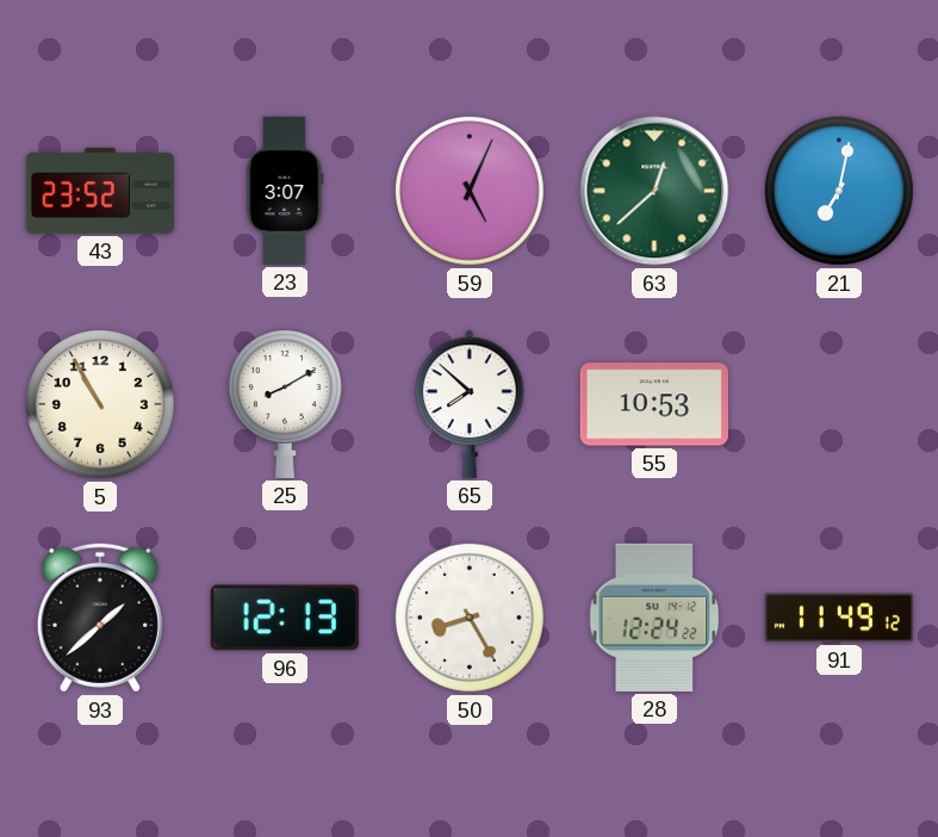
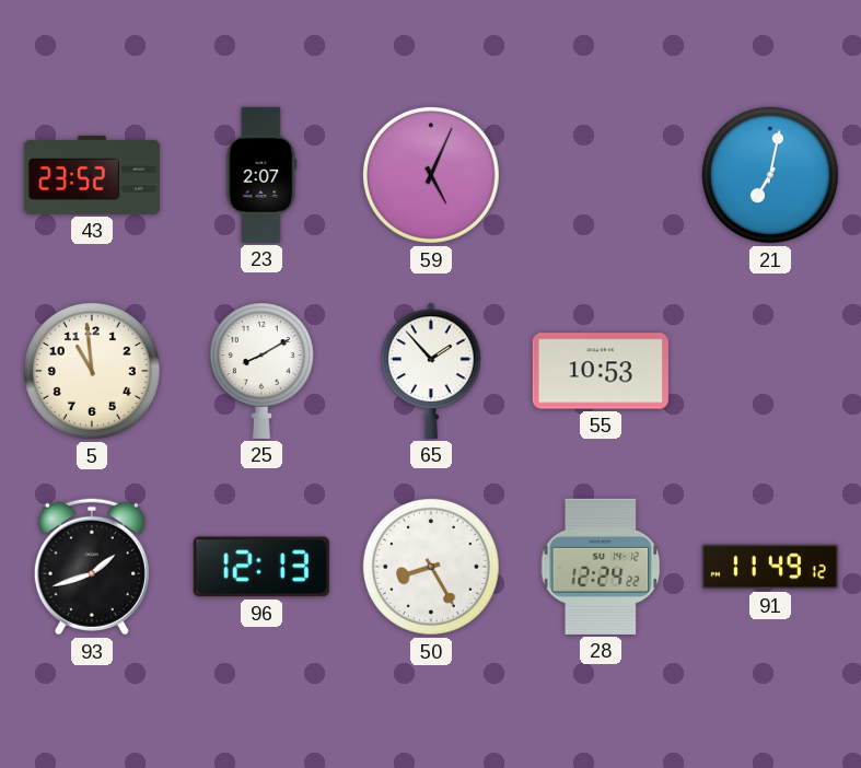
23: 3:07 -> 2:07 (261, 175)
63: 12:38 -> none (654, 191)
5: 10:55 -> 10:59 (92, 371)
65: 7:52 -> 1:53 (431, 371)
93: 1:38 -> 1:42 (92, 567)
